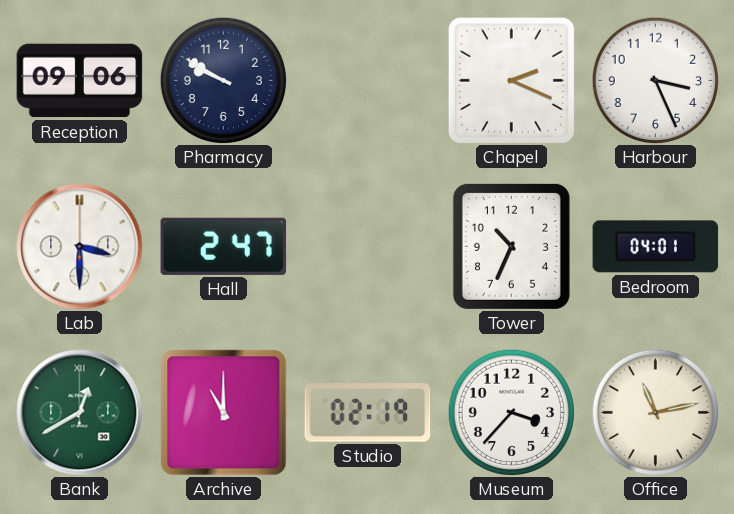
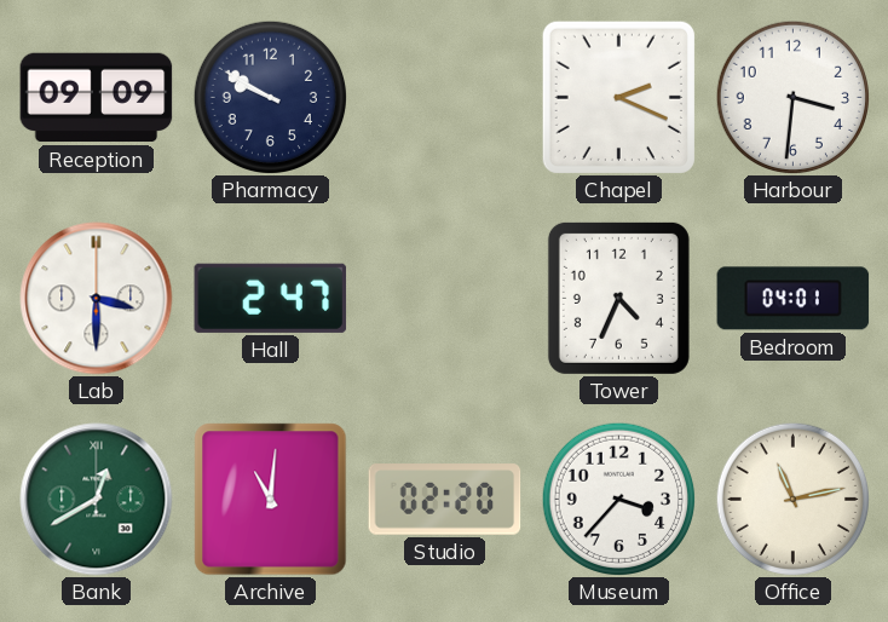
Reception: 09:06 -> 09:09 (97, 98)
Harbour: 3:26 -> 3:31 (792, 97)
Tower: 10:34 -> 4:34 (618, 298)
Archive: 11:00 -> 11:01 (271, 500)
Studio: 02:19 -> 02:20 (445, 500)
